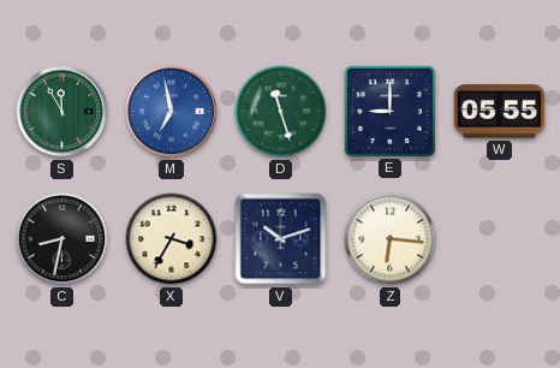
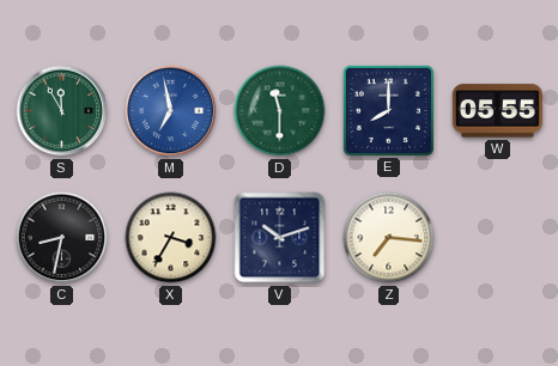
D: 11:27 -> 11:30 (280, 111)
E: 9:00 -> 8:00 (388, 110)
Z: 6:16 -> 7:16 (389, 238)
